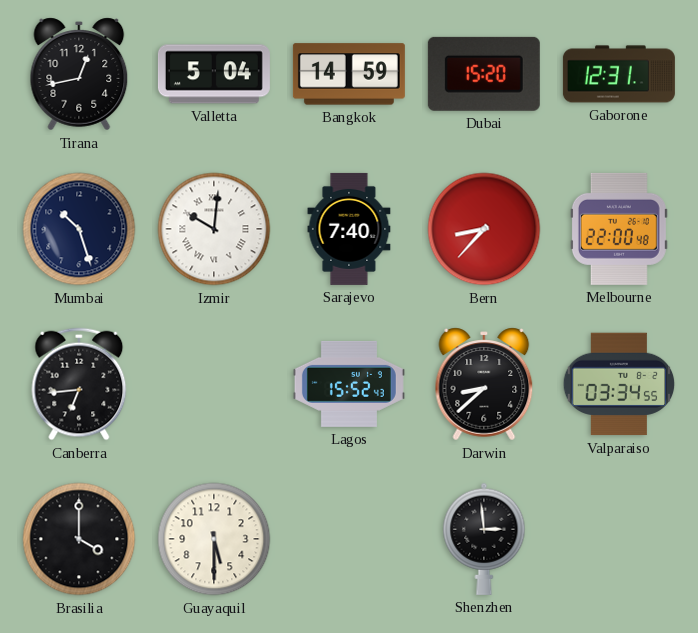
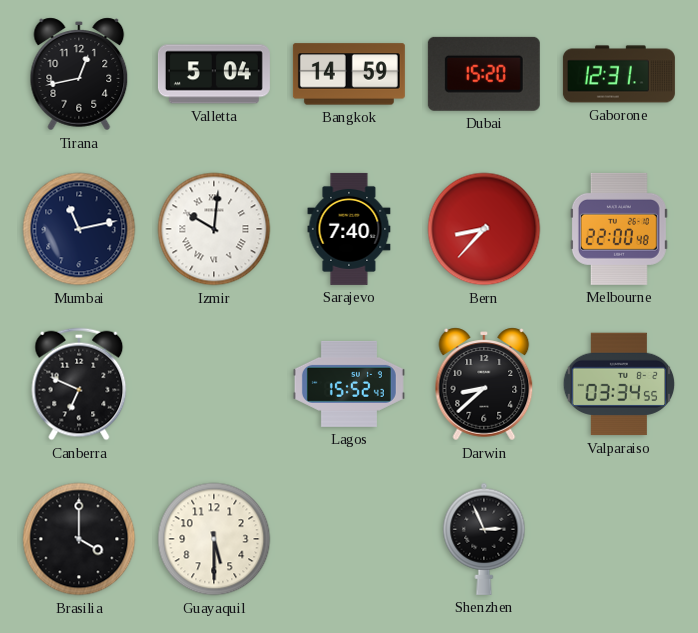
Mumbai: 10:27 -> 11:13 (79, 229)
Canberra: 6:44 -> 6:49 (79, 384)
Shenzhen: 2:59 -> 2:56 (484, 539)
